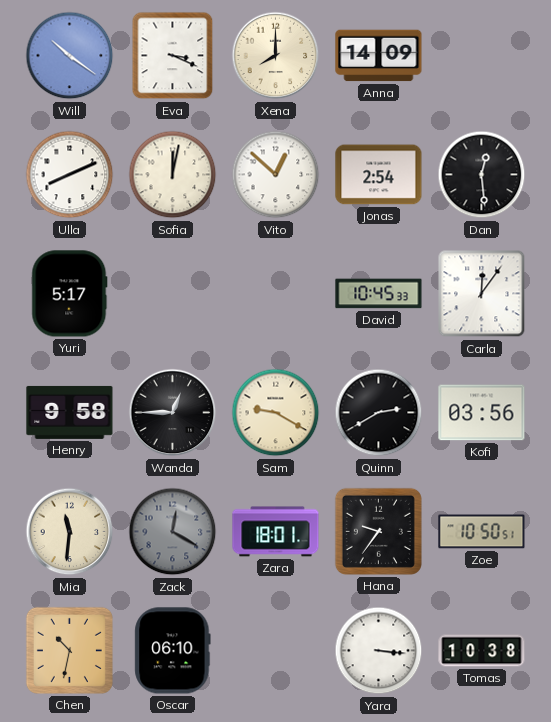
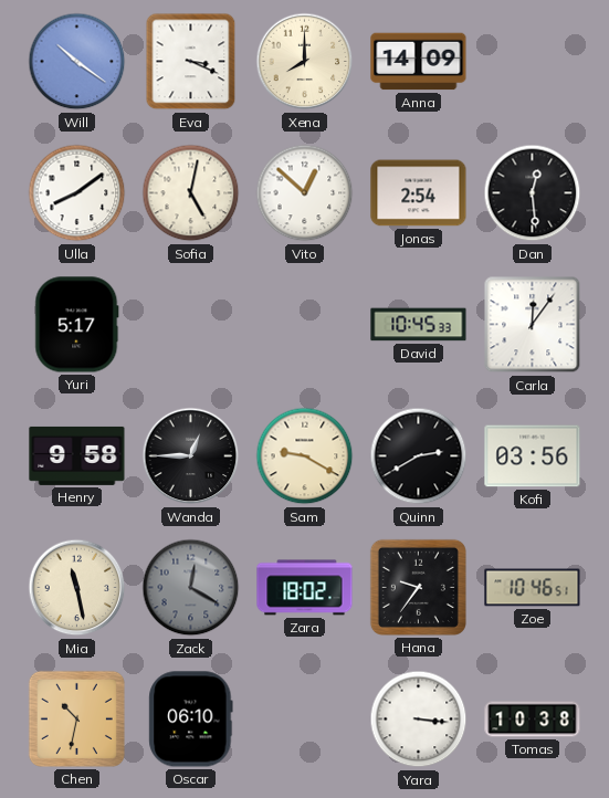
Ulla: 8:11 -> 8:09 (77, 193)
Sofia: 12:02 -> 5:02 (191, 193)
Mia: 11:31 -> 11:28 (77, 588)
Zara: 18:01 -> 18:02 (305, 588)
Zoe: 10:50 -> 10:46 (533, 588)
